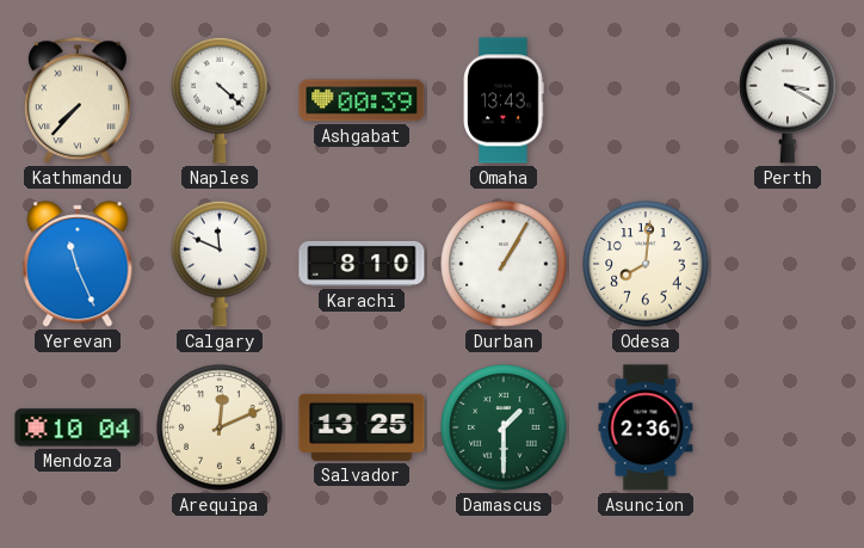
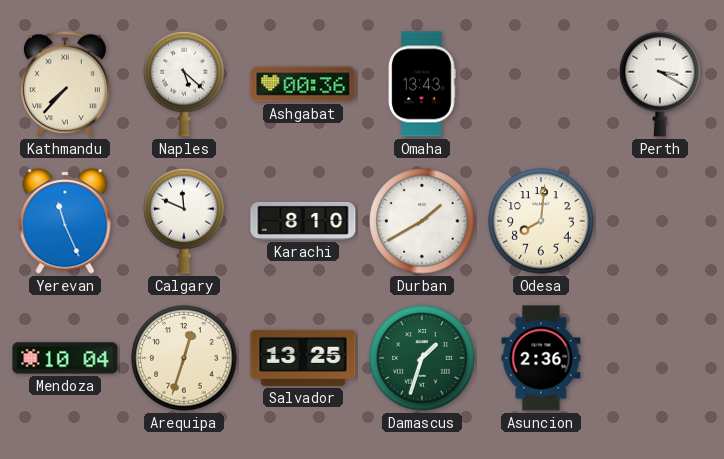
Naples: 4:22 -> 5:22 (184, 84)
Ashgabat: 00:39 -> 00:36 (303, 84)
Durban: 1:05 -> 1:40 (422, 221)
Arequipa: 12:11 -> 12:33 (184, 358)
Damascus: 1:30 -> 1:33 (422, 358)
